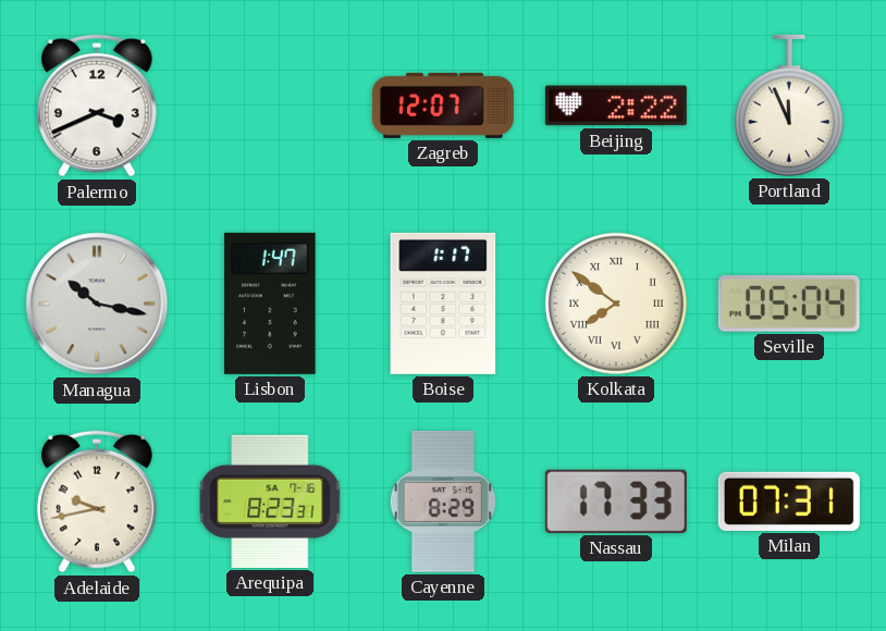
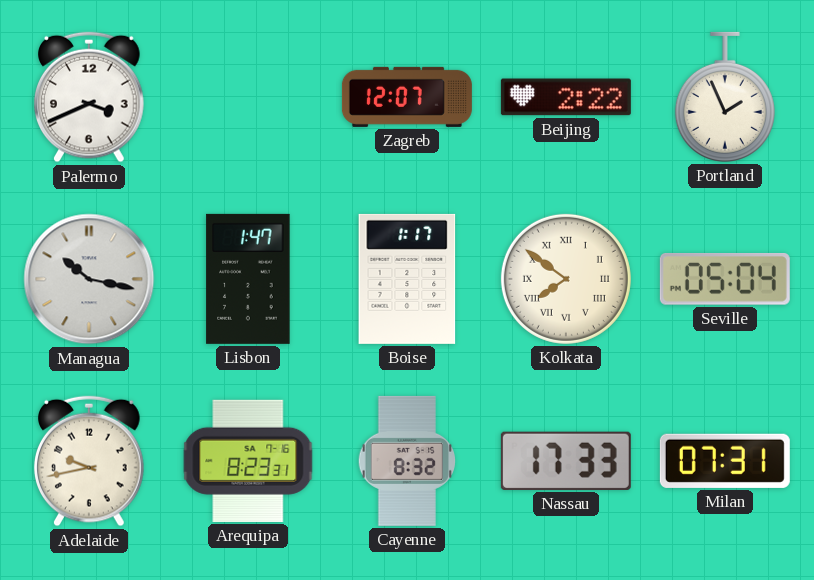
Portland: 11:56 -> 1:56 (725, 97)
Cayenne: 8:29 -> 8:32 (406, 461)
